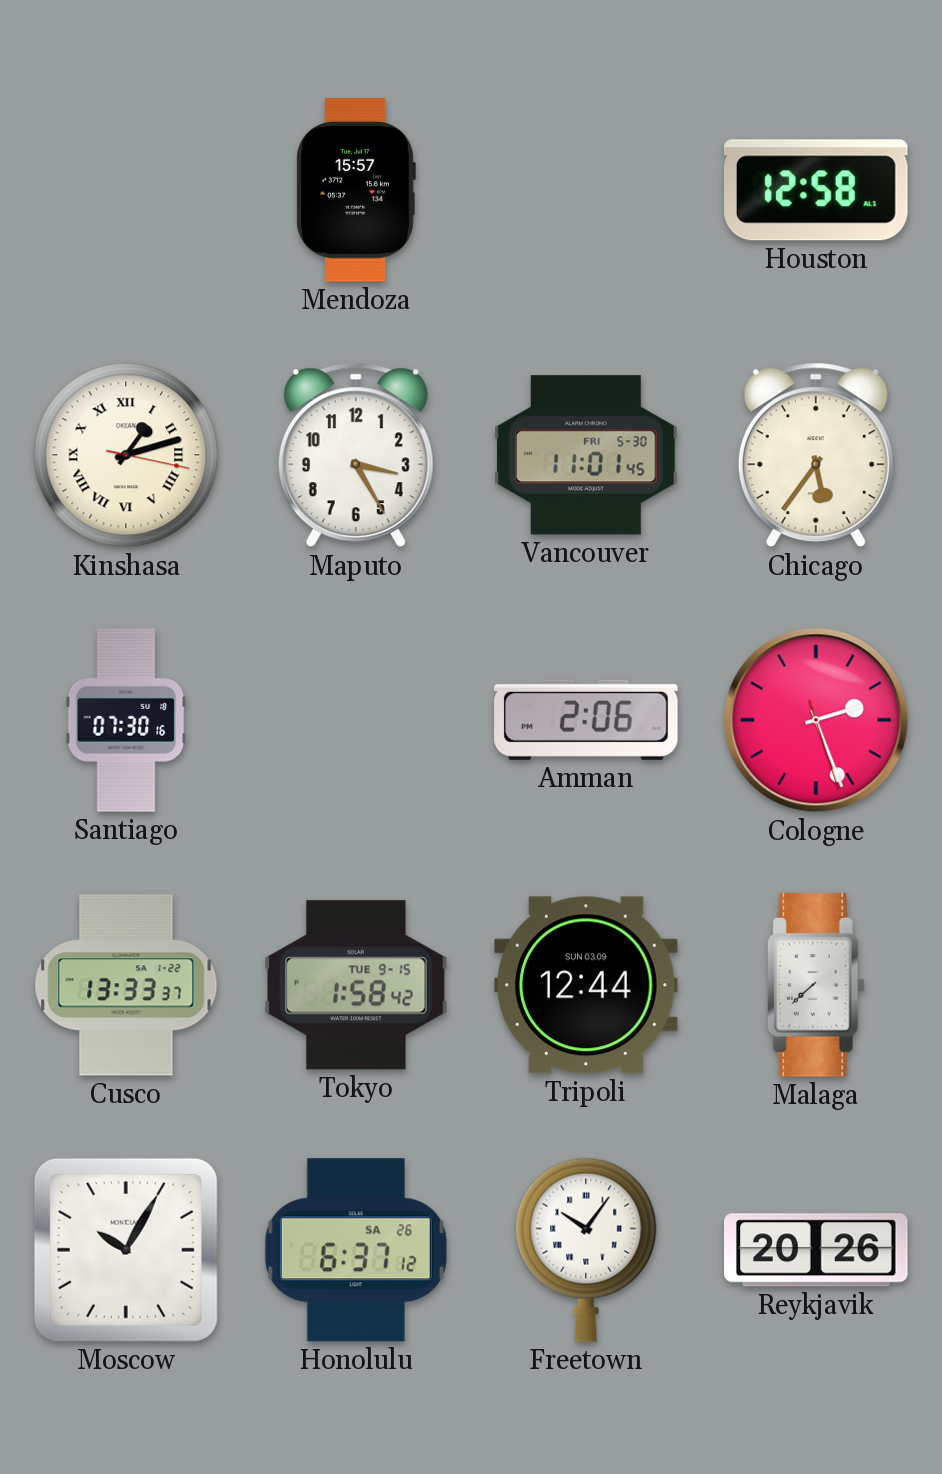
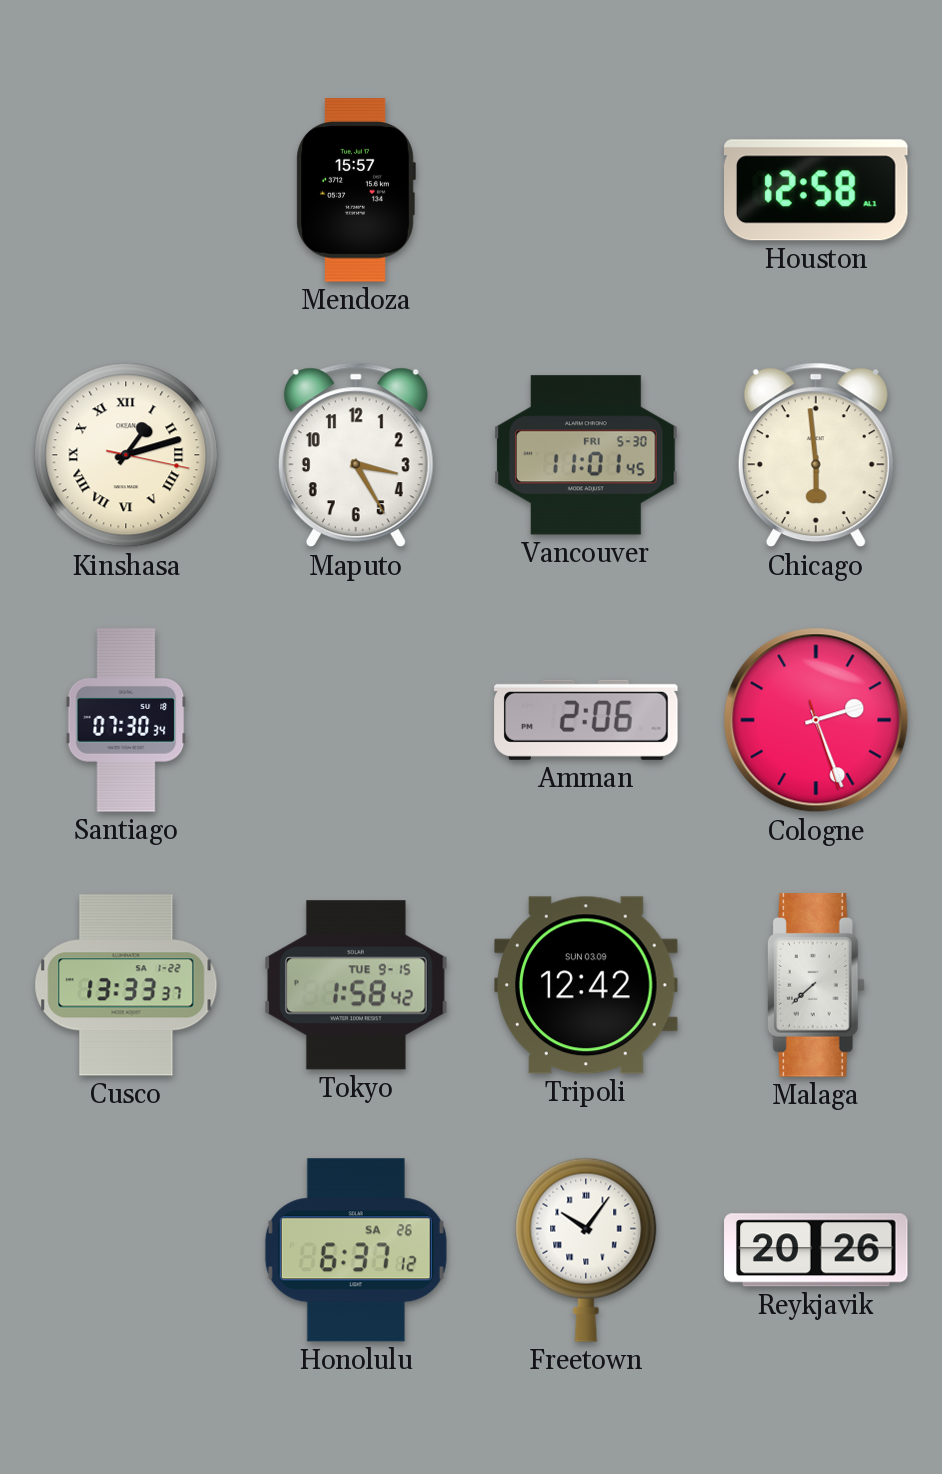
Chicago: 5:36 -> 5:59 (816, 455)
Santiago: 07:30:16 -> 07:30:34 (126, 720)
Tripoli: 12:44 -> 12:42 (586, 985)
Moscow: 10:05 -> none (126, 1250)
